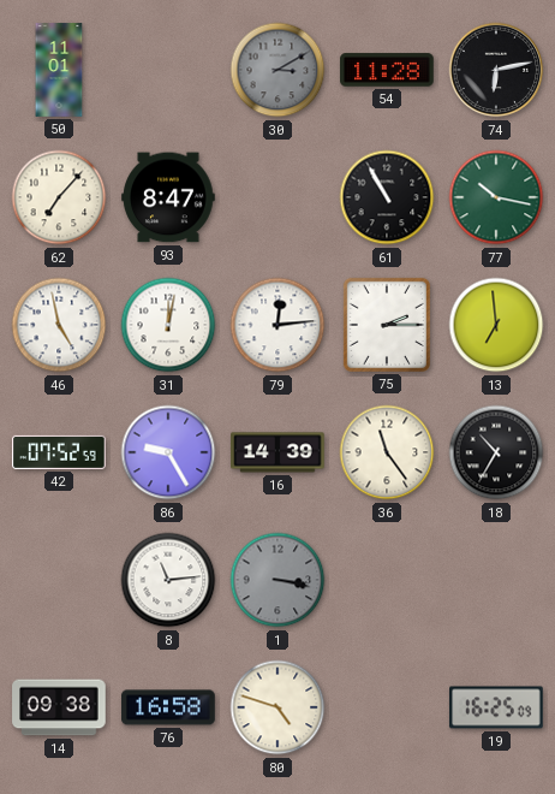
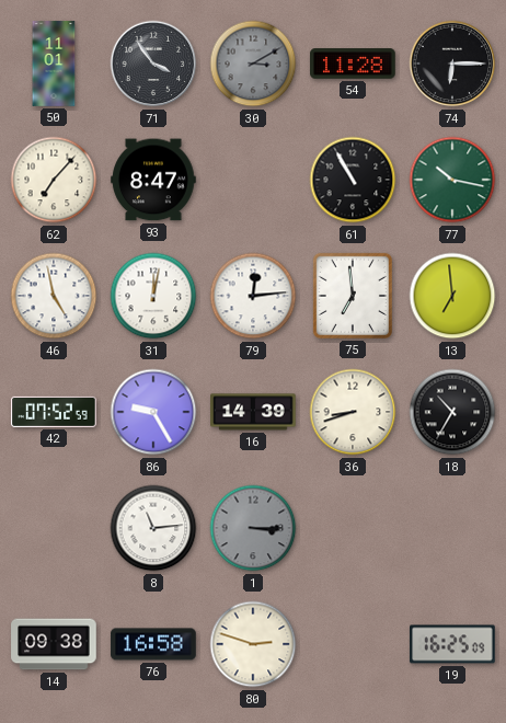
71: none -> 3:54 (153, 64)
74: 6:13 -> 6:15 (452, 64)
75: 2:15 -> 6:59 (353, 296)
36: 11:24 -> 8:42 (353, 412)
1: 3:17 -> 3:15 (253, 528)
80: 4:48 -> 2:48 (253, 644)
